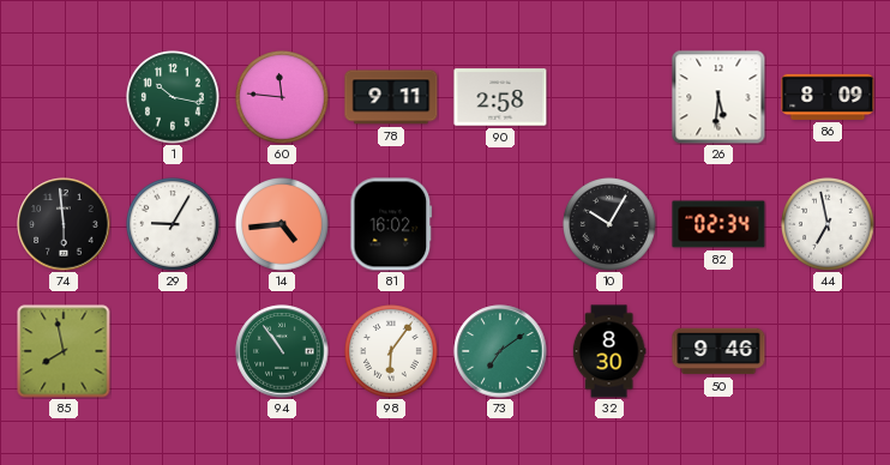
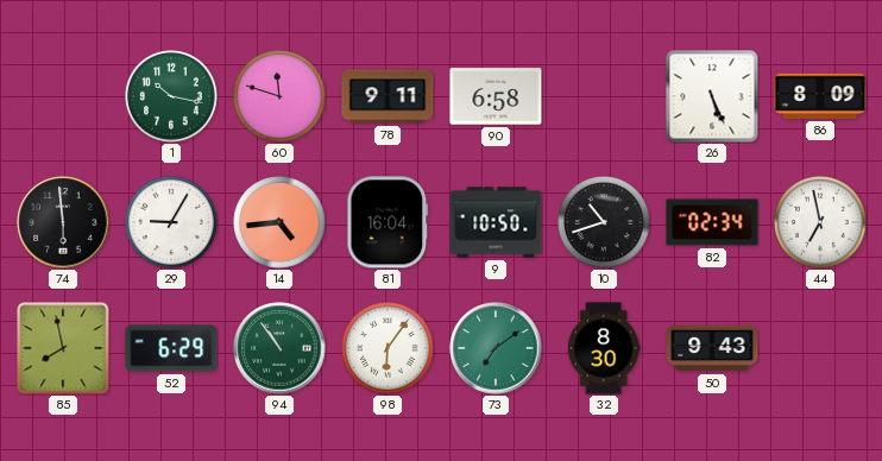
60: 11:46 -> 11:48 (281, 97)
90: 2:58 -> 6:58 (496, 96)
26: 5:31 -> 5:26 (712, 96)
81: 16:02 -> 16:04 (388, 222)
9: none -> 10:50 (496, 222)
10: 10:05 -> 10:42 (605, 223)
52: none -> 6:29 (171, 348)
50: 9:46 -> 9:43 (712, 348)
